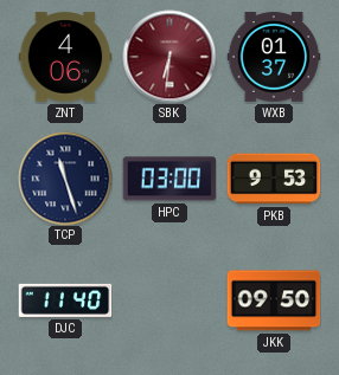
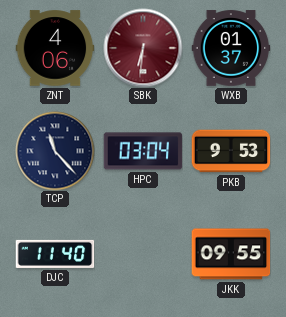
TCP: 11:27 -> 11:23 (55, 151)
HPC: 03:00 -> 03:04 (143, 151)
JKK: 09:50 -> 09:55 (231, 254)
